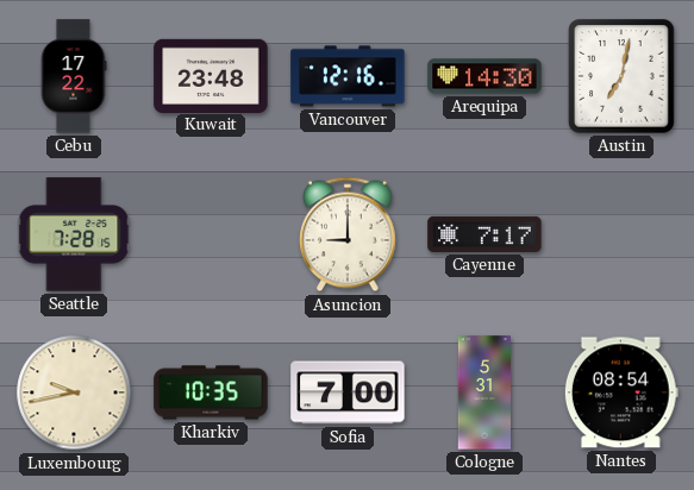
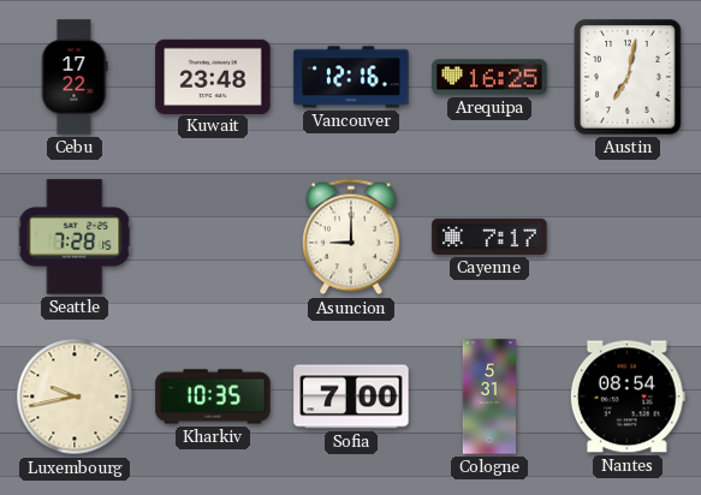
Arequipa: 14:30 -> 16:25 (489, 77)
